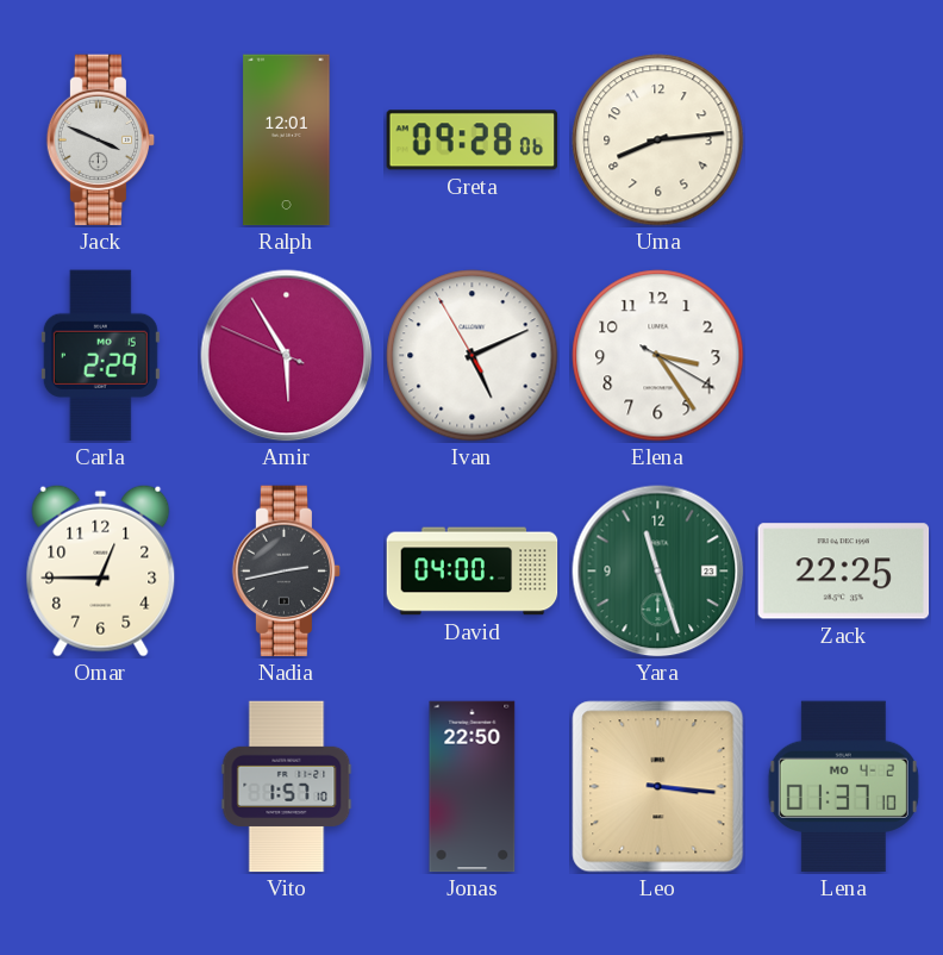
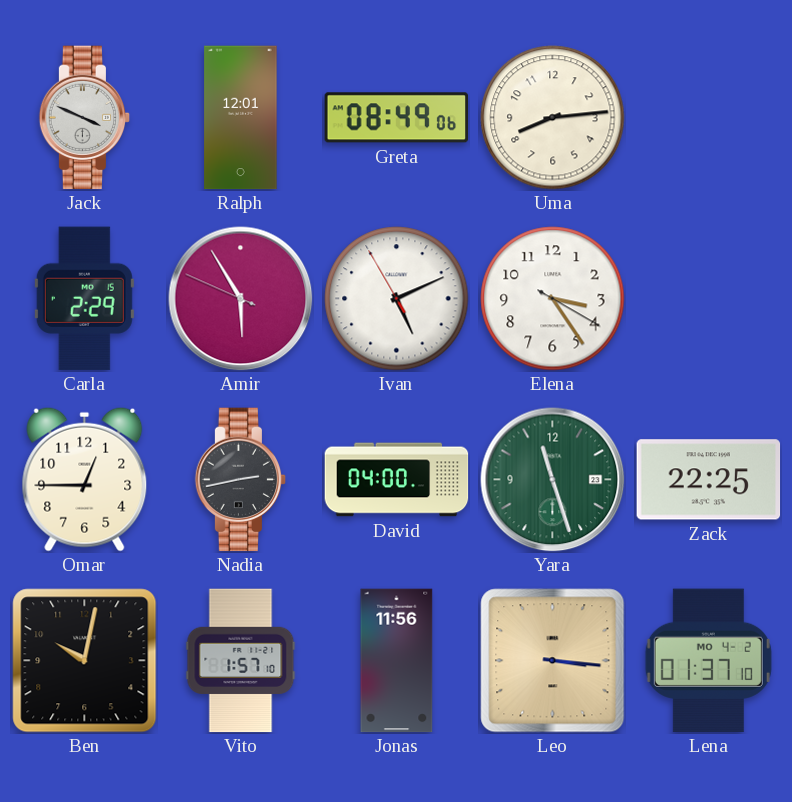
Greta: 09:28 -> 08:49 (397, 118)
Ben: none -> 10:02 (85, 661)
Jonas: 22:50 -> 11:56 (397, 661)
